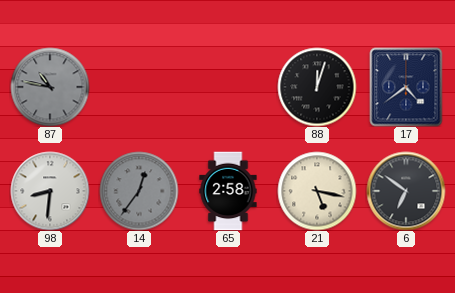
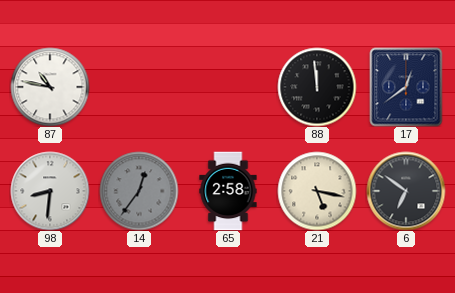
87 dial: grey -> white (50, 87)
88: 12:03 -> 11:59 (317, 87)
17: 4:39 -> 12:39 (406, 87)
